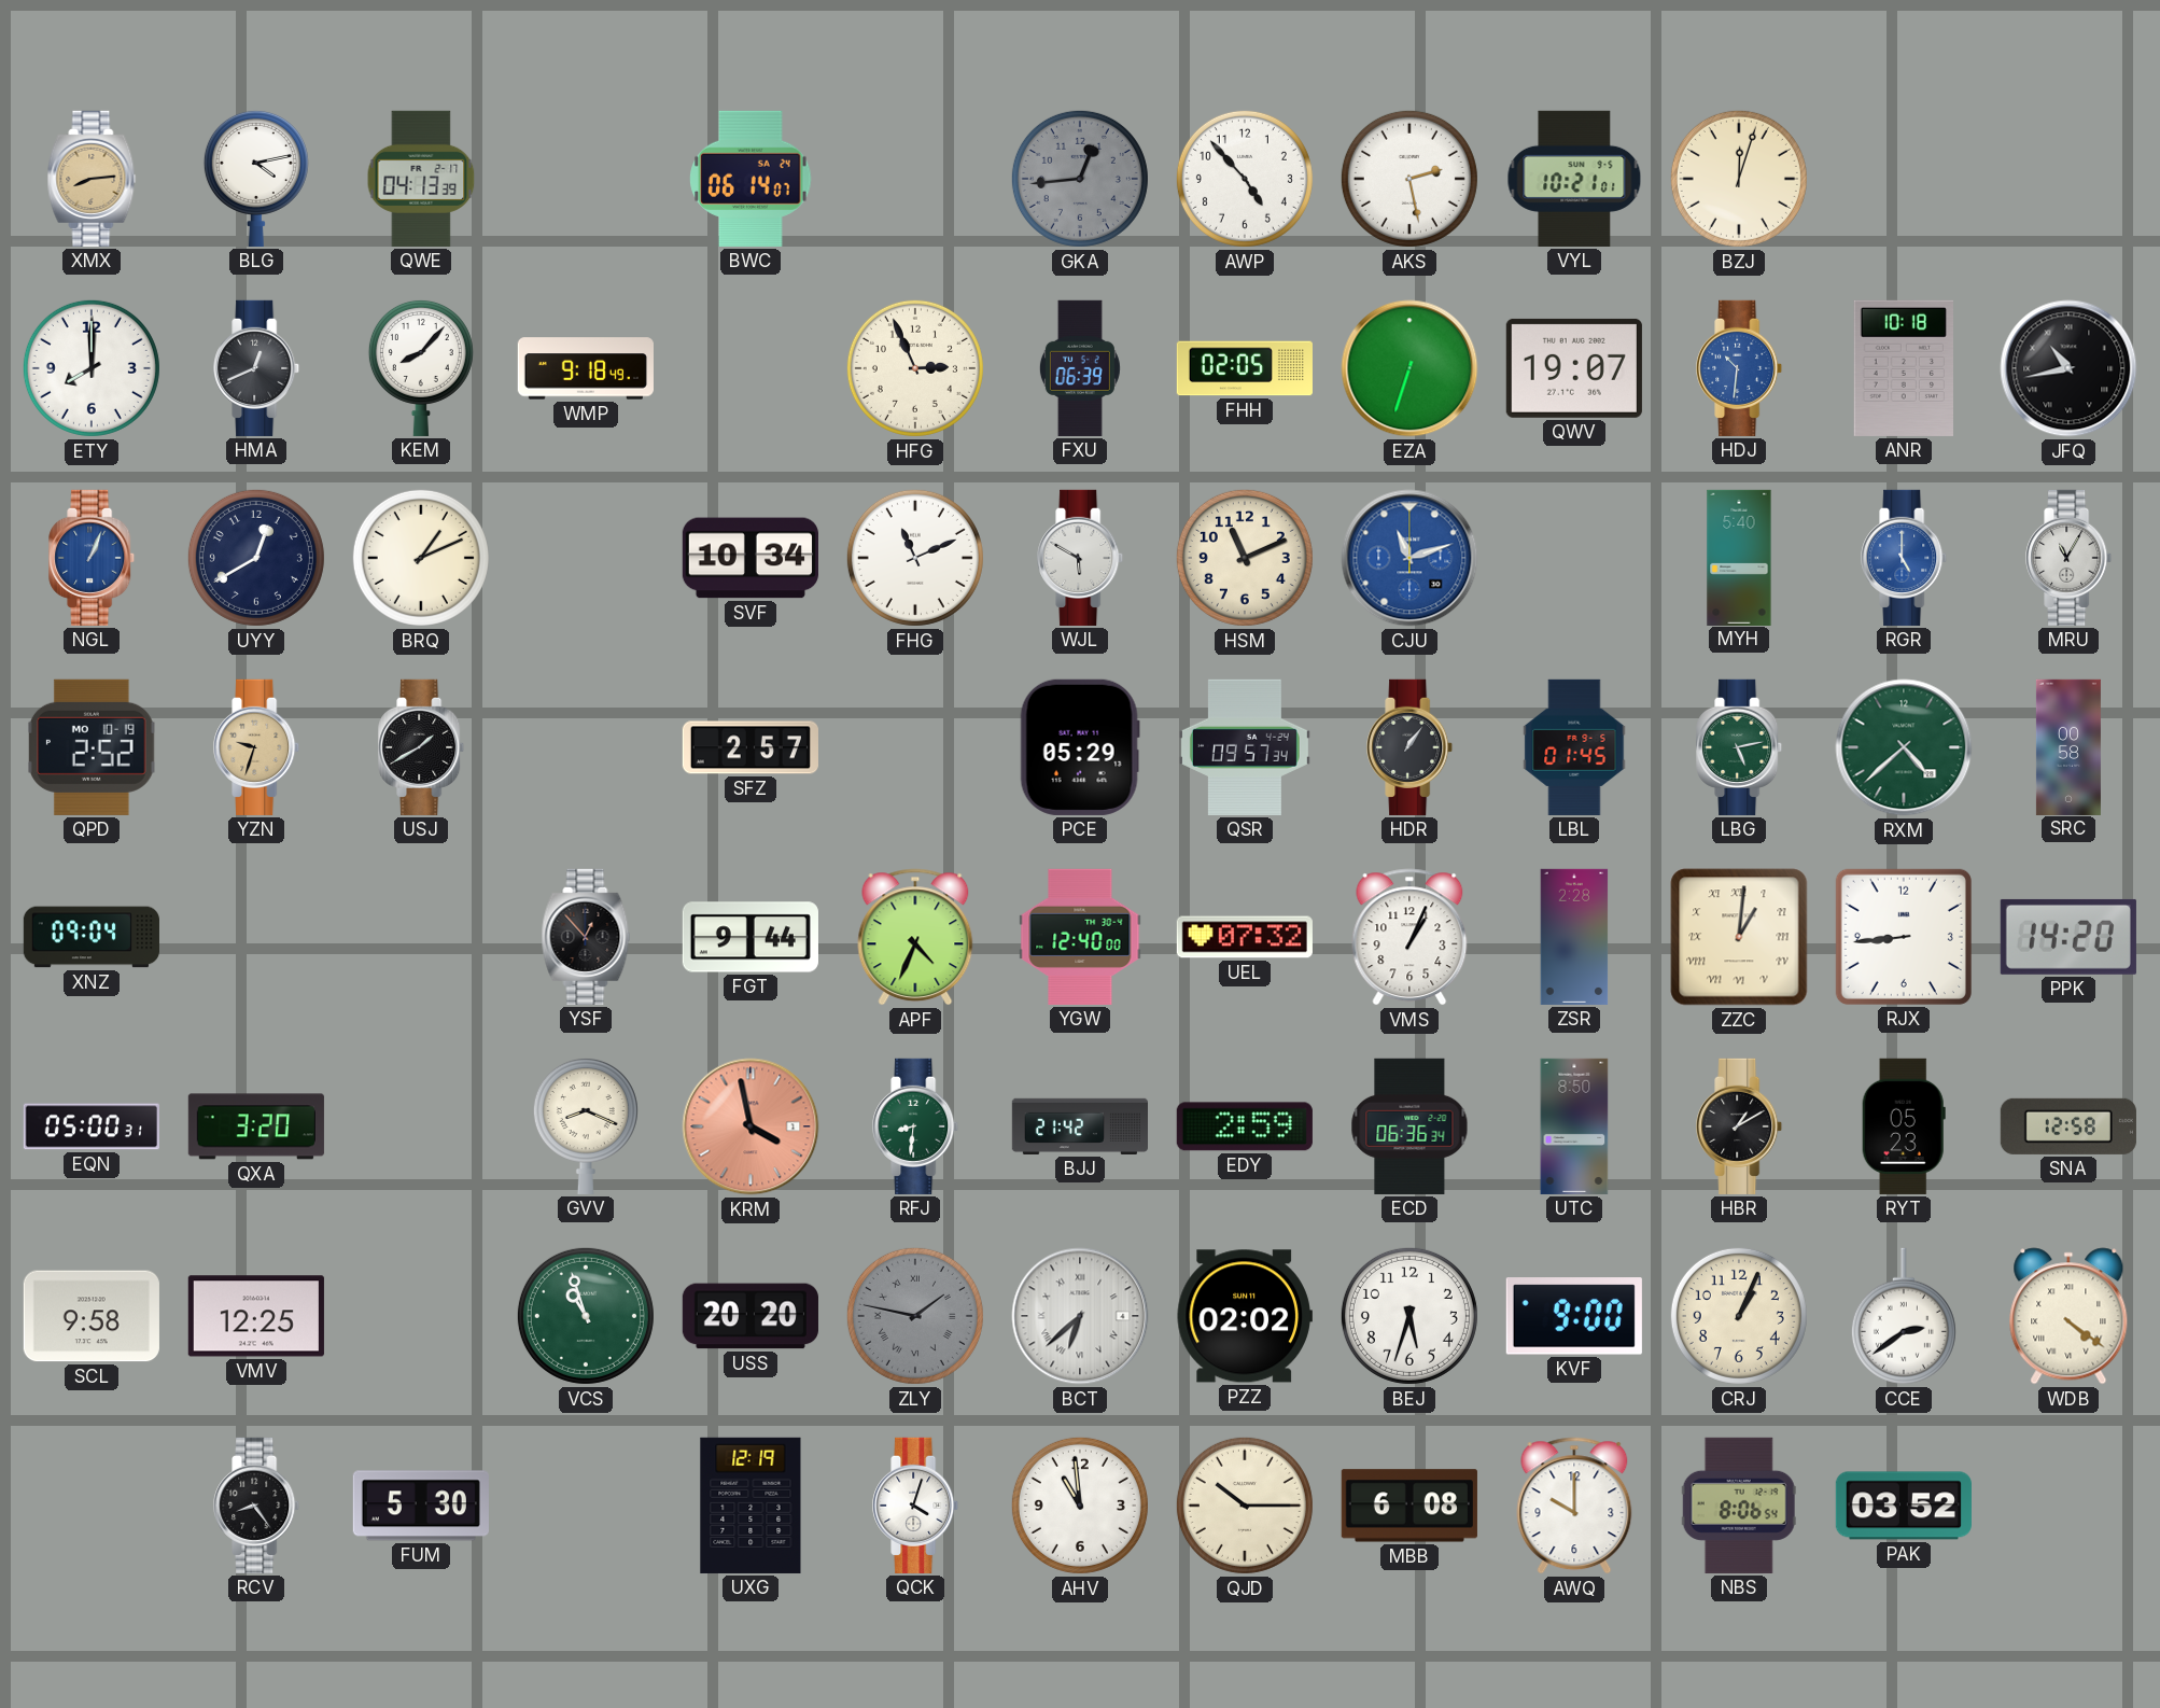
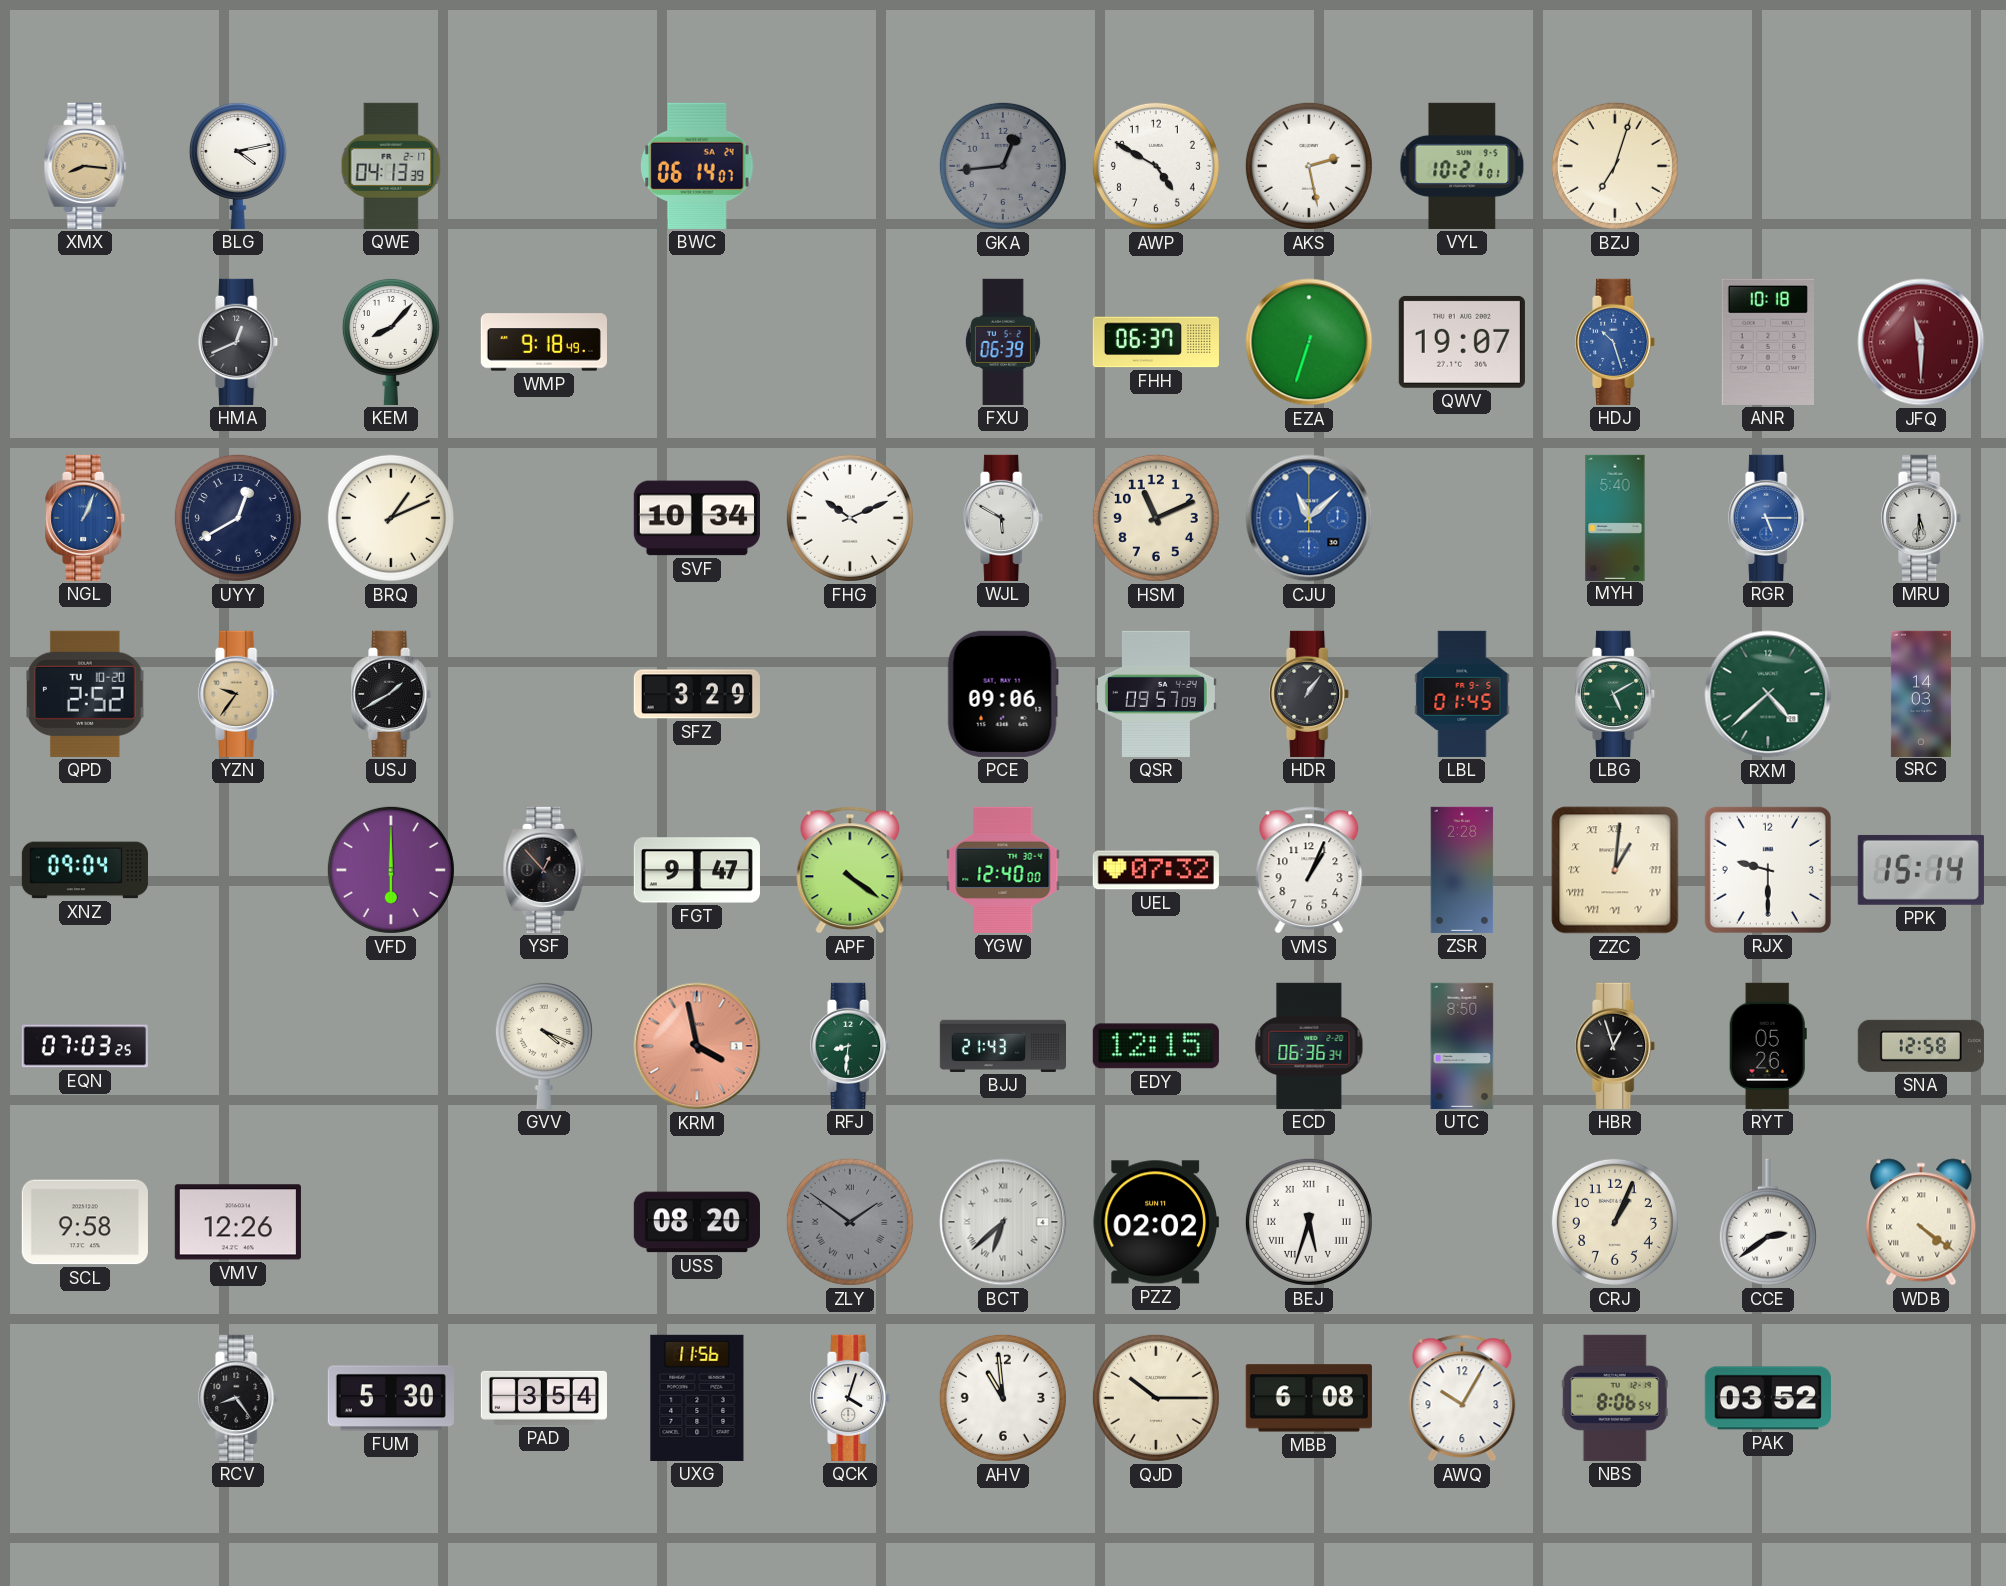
XMX: 8:14 -> 8:16 (85, 166)
AWP: 4:53 -> 4:50 (1156, 166)
BZJ: 12:03 -> 7:03 (1615, 166)
ETY: 8:00 -> none (92, 368)
HFG: 2:56 -> none (915, 368)
FHH: 02:05 -> 06:37 (1156, 342)
HDJ: 10:31 -> 10:27 (1616, 342)
JFQ: 10:43 -> 11:30 (1921, 342)
JFQ dial: black -> burgundy (1921, 342)
FHG: 11:11 -> 10:11 (850, 518)
CJU: 11:12 -> 11:08 (1309, 518)
RGR: 5:00 -> 5:15 (1769, 518)
MRU: 11:05 -> 5:31 (1922, 518)
QPD date: MO 10-19 -> TU 10-20 (86, 694)
YZN: 9:33 -> 9:36 (239, 694)
SFZ: 2:57 -> 3:29 (697, 694)
PCE: 05:29 -> 09:06 (1003, 694)
QSR: 09:57:34 -> 09:57:09 (1156, 694)
LBG: 5:13 -> 5:10 (1616, 694)
SRC: 00:58 -> 14:03 (1921, 693)
VFD: none -> 6:00 (391, 870)
FGT: 9:44 -> 9:47 (697, 870)
APF: 4:34 -> 4:21 (850, 870)
RJX: 8:44 -> 9:30 (1768, 870)
PPK: 14:20 -> 15:14 (1921, 870)
EQN: 05:00 -> 07:03 (85, 1046)
QXA: 3:20 -> none (256, 1126)
GVV: 8:19 -> 4:19 (544, 1045)
BJJ: 21:42 -> 21:43 (1002, 1046)
EDY: 2:59 -> 12:15 (1156, 1046)
HBR: 1:10 -> 12:57 (1616, 1046)
RYT: 05:23 -> 05:26 (1768, 1046)
VMV: 12:25 -> 12:26 (238, 1222)
VCS: 10:57 -> none (586, 1316)
USS: 20:20 -> 08:20 (697, 1222)
ZLY: 1:47 -> 1:51 (850, 1222)
BEJ numerals: Arabic -> Roman (1309, 1222)
KVF: 9:00 -> none (1574, 1316)
PAD: none -> 3:54 (543, 1398)
UXG: 12:19 -> 11:56 (697, 1398)
AWQ: 10:00 -> 10:05 (1462, 1398)
